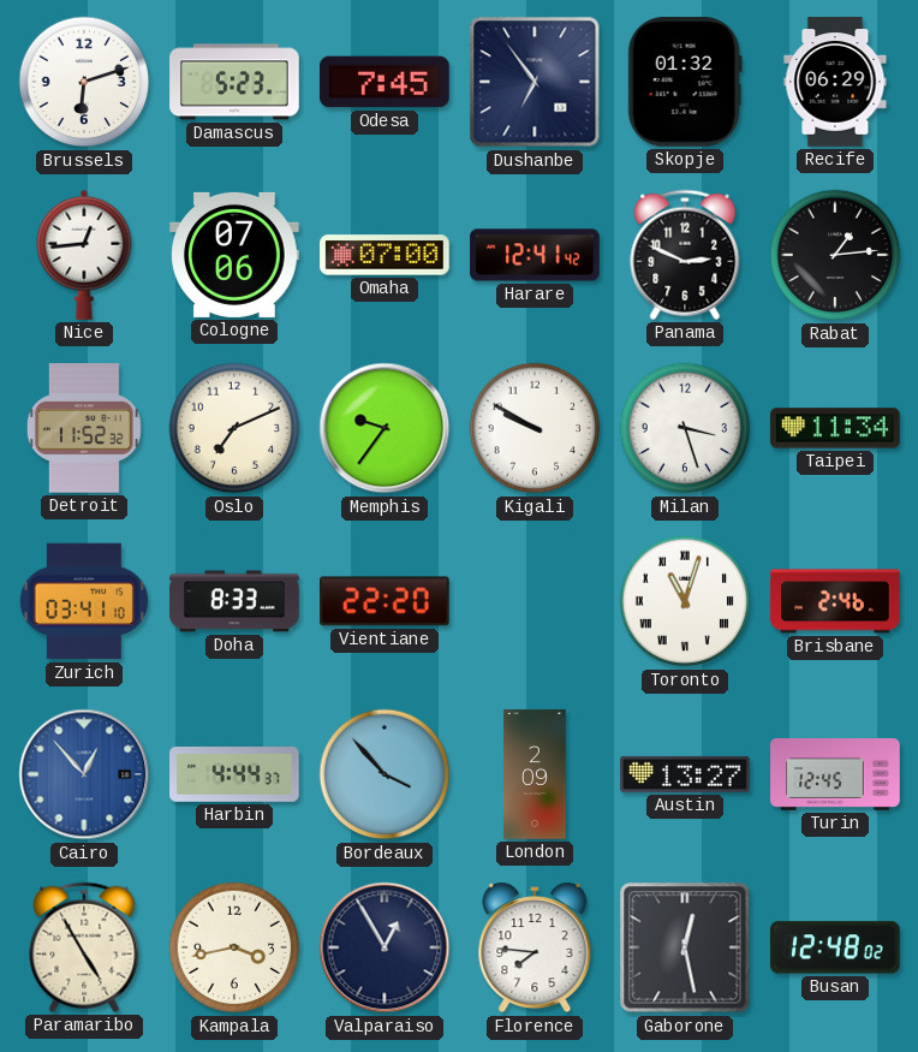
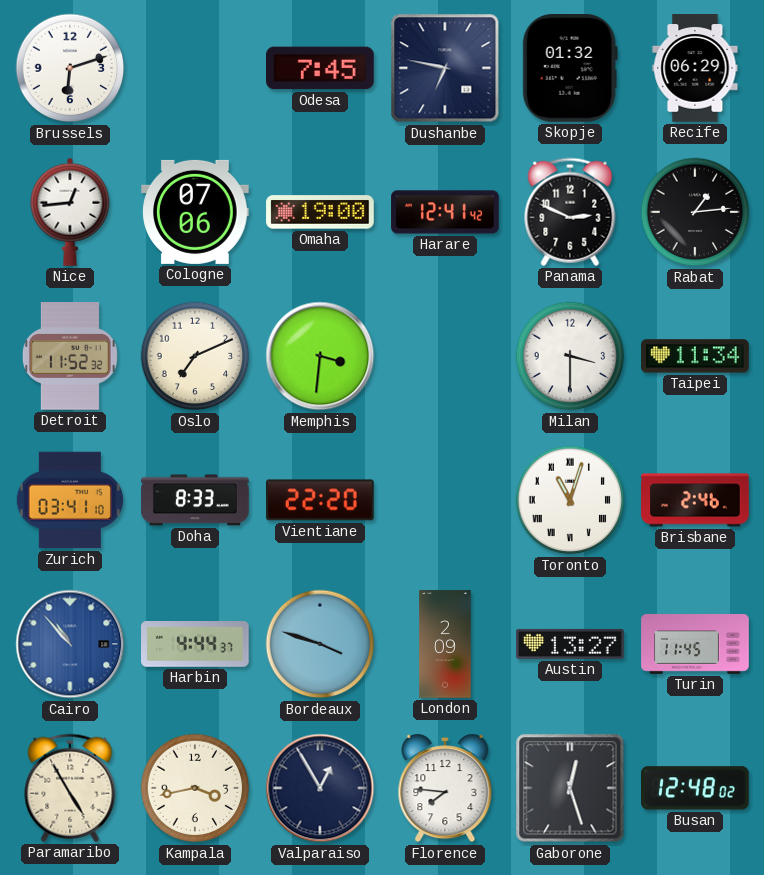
Damascus: 5:23 -> none (234, 82)
Dushanbe: 6:54 -> 6:47 (445, 68)
Omaha: 07:00 -> 19:00 (320, 212)
Memphis: 9:36 -> 3:31 (320, 356)
Kigali: 9:50 -> none (535, 428)
Milan: 3:27 -> 3:30 (570, 356)
Cairo: 12:53 -> 10:53 (70, 644)
Bordeaux: 3:53 -> 3:48 (320, 644)
Turin: 12:45 -> 11:45 (695, 645)
Gaborone: 12:28 -> 12:27 (570, 788)
